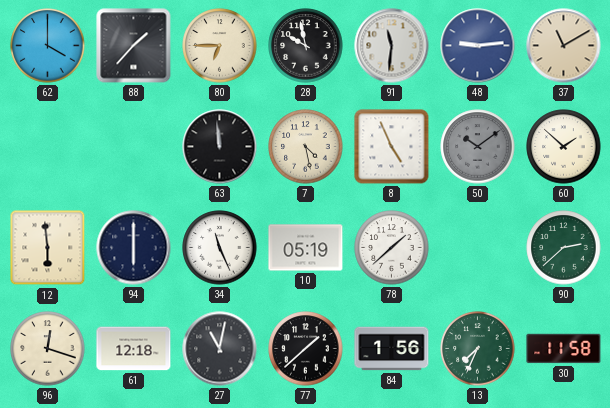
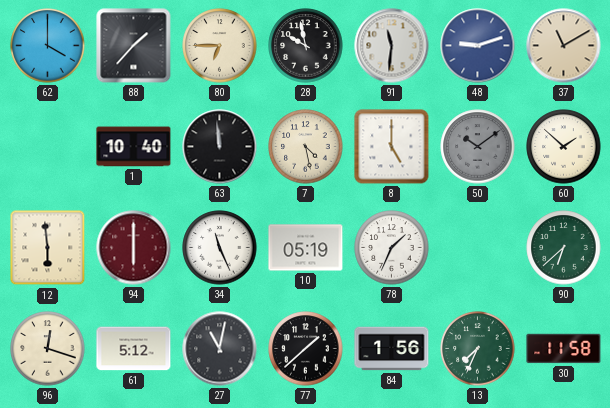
48: 9:14 -> 9:12 (478, 46)
1: none -> 10:40 (134, 147)
8: 4:56 -> 5:00 (392, 147)
94 dial: navy -> burgundy (134, 248)
78: 1:38 -> 1:34 (392, 248)
90: 2:38 -> 6:38 (564, 248)
61: 12:18 -> 5:12 (134, 349)
